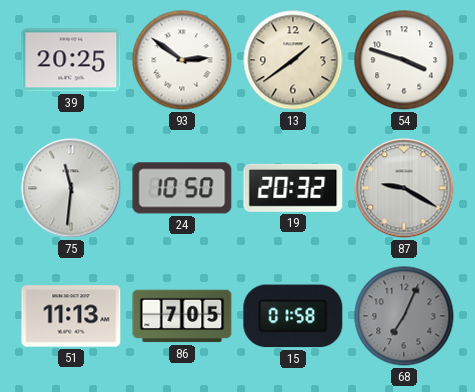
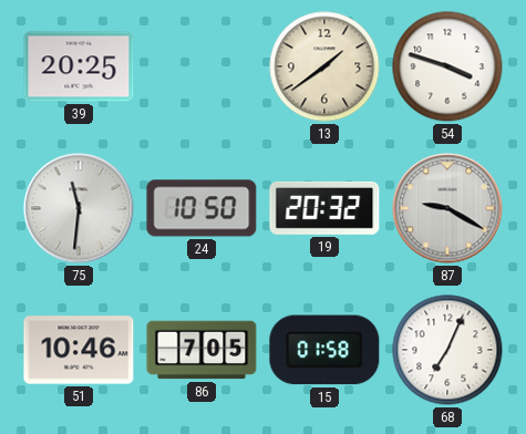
93: 2:51 -> none (182, 60)
51: 11:13 -> 10:46 (79, 350)
68 dial: grey -> white (447, 350)
